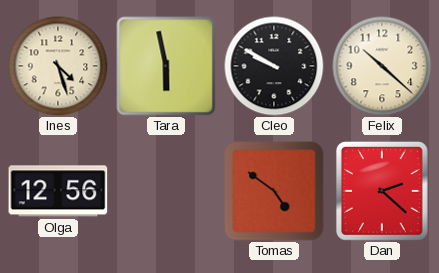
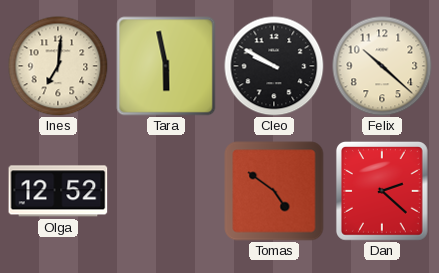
Ines: 4:27 -> 7:01 (58, 66)
Olga: 12:56 -> 12:52 (58, 191)
